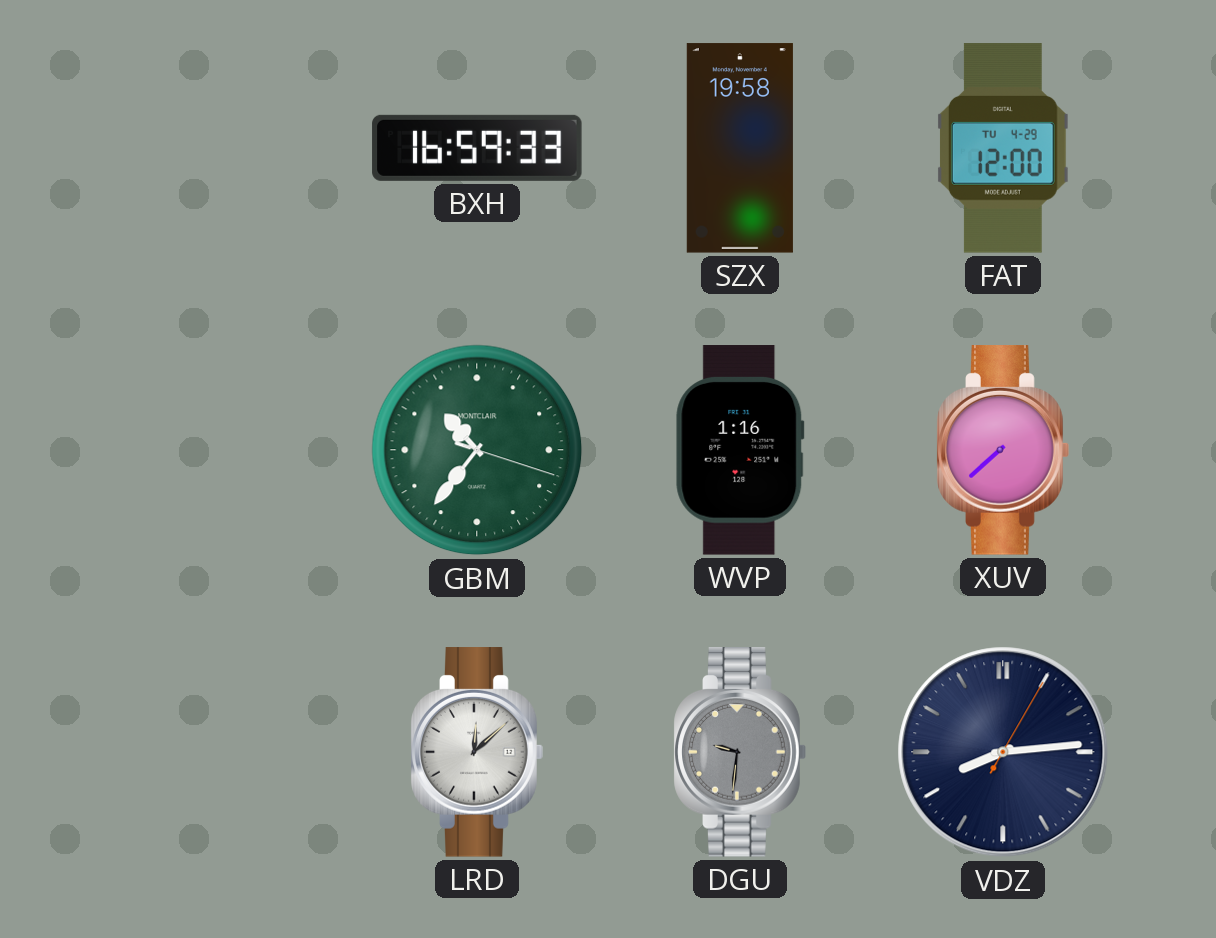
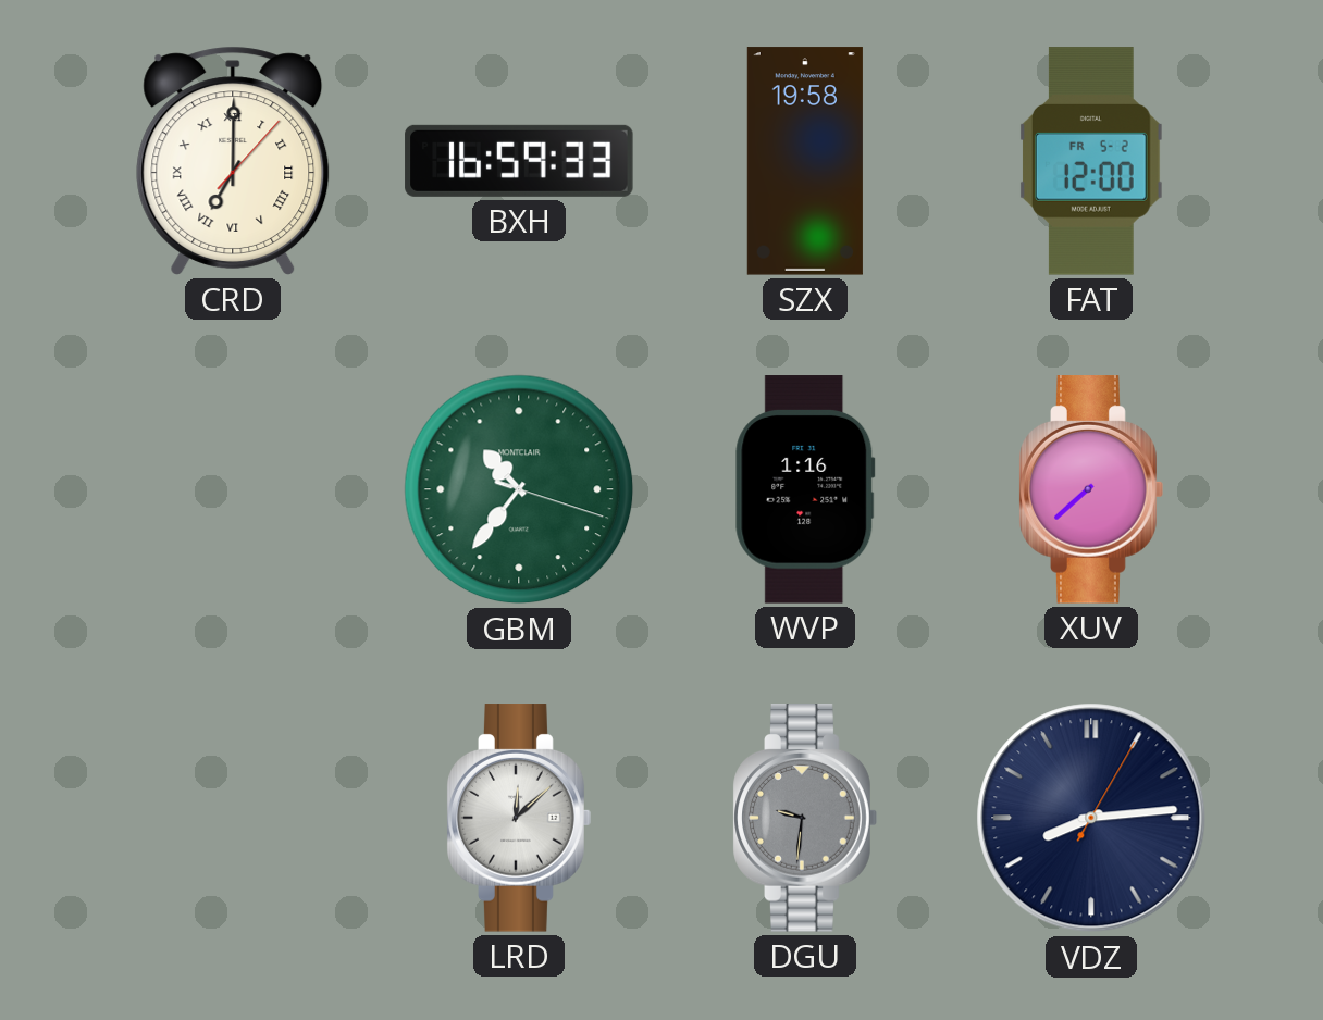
CRD: none -> 7:00 (233, 161)
FAT date: TU 4-29 -> FR 5-2 (1091, 161)
